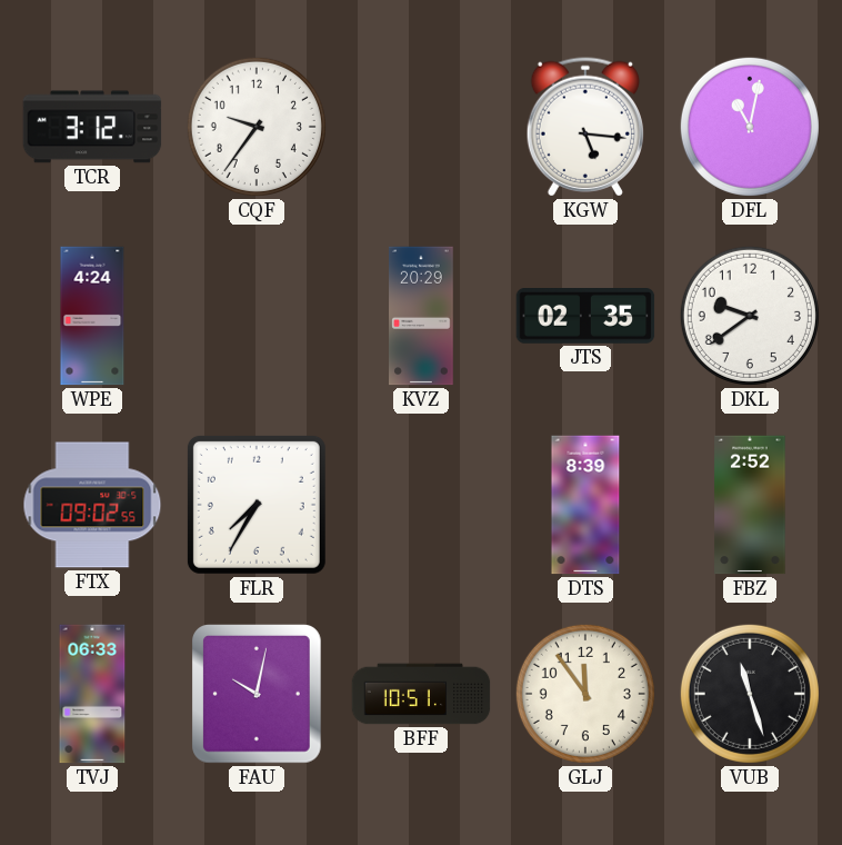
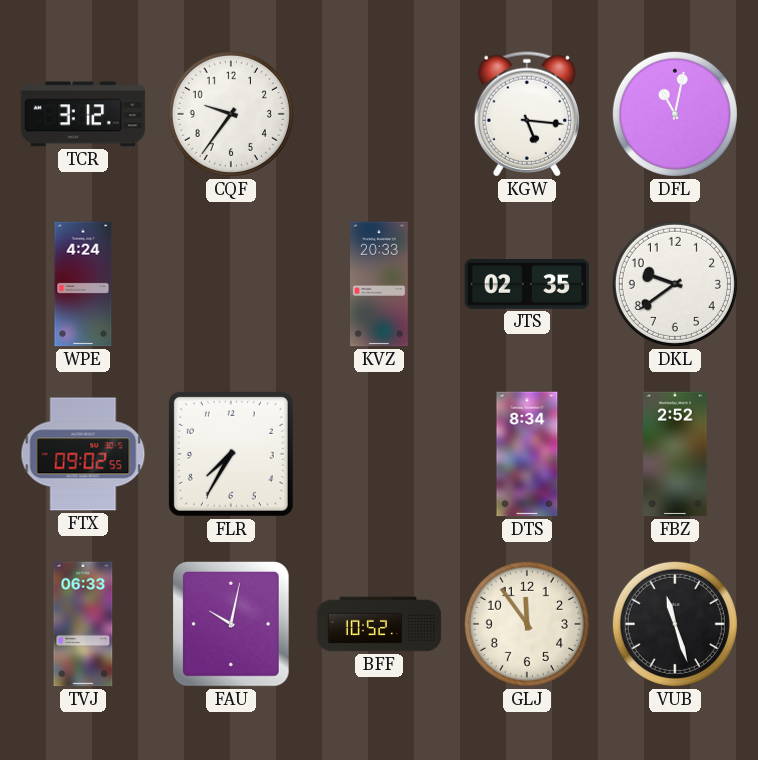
KVZ: 20:29 -> 20:33 (379, 284)
DTS: 8:39 -> 8:34 (527, 454)
BFF: 10:51 -> 10:52 (379, 624)
